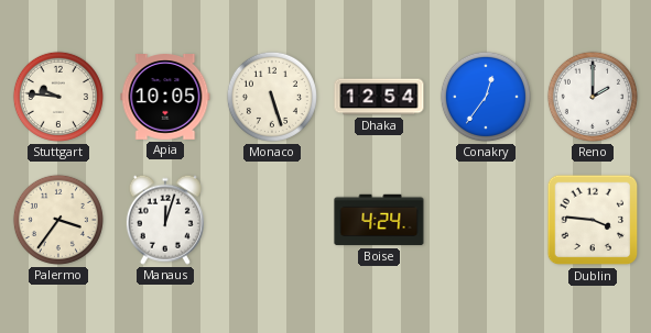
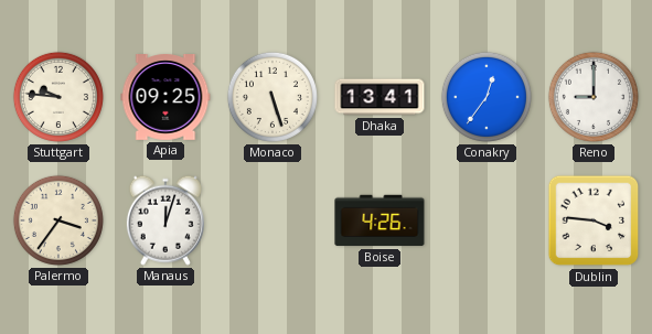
Apia: 10:05 -> 09:25 (165, 98)
Dhaka: 12:54 -> 13:41 (380, 97)
Reno: 2:00 -> 9:00 (594, 97)
Boise: 4:24 -> 4:26 (380, 220)
